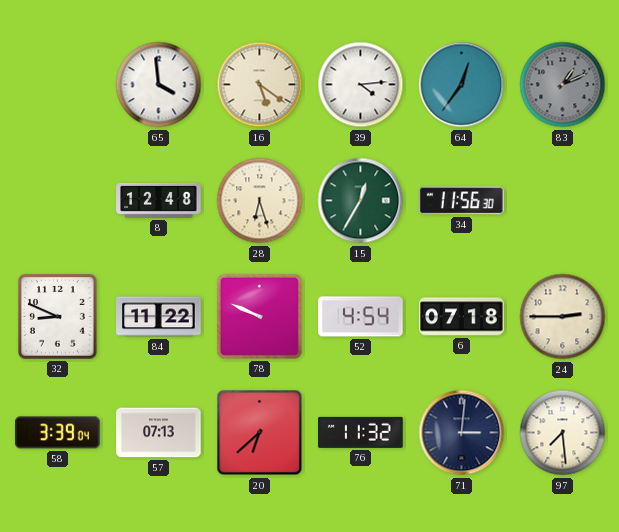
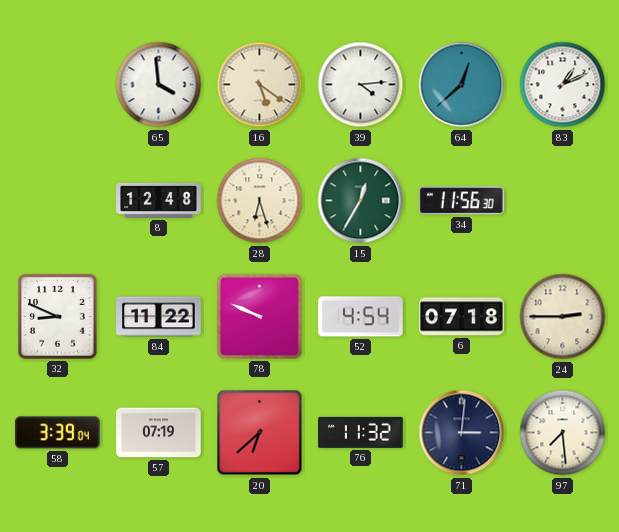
64: 12:36 -> 12:38 (462, 85)
83 dial: grey -> white (563, 85)
57: 07:13 -> 07:19 (159, 433)
